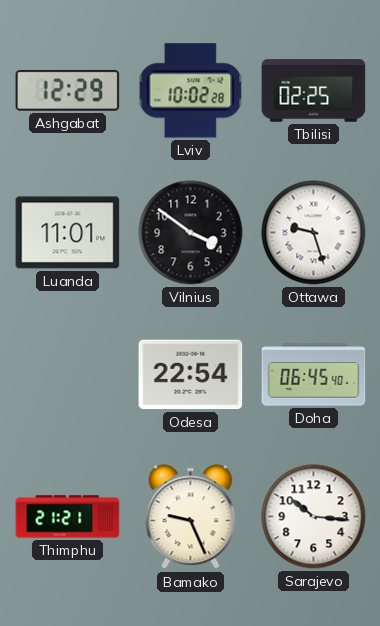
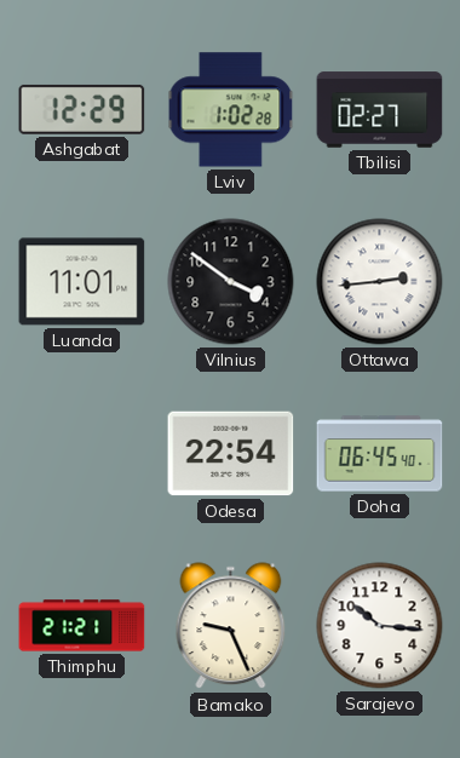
Lviv: 10:02 -> 1:02 (231, 110)
Tbilisi: 02:25 -> 02:27 (380, 110)
Ottawa: 9:27 -> 2:44 (380, 282)
